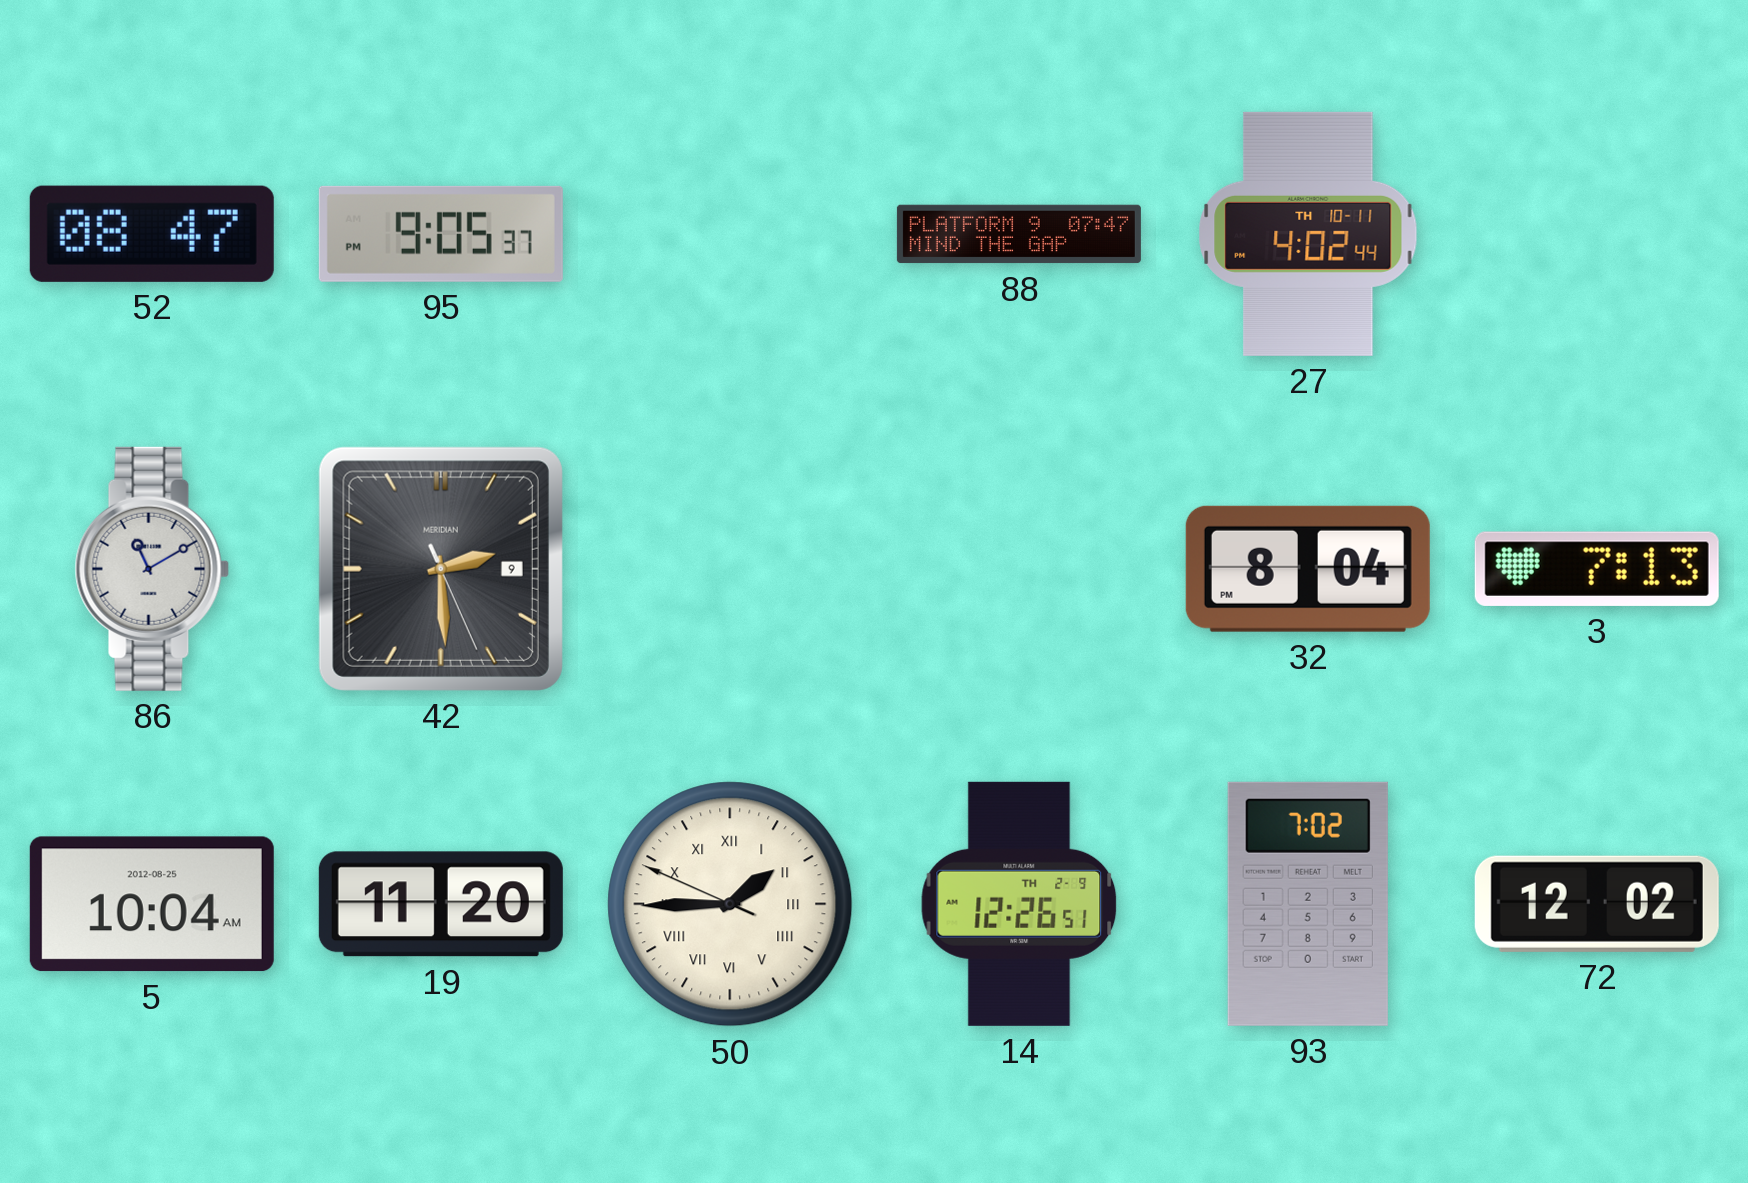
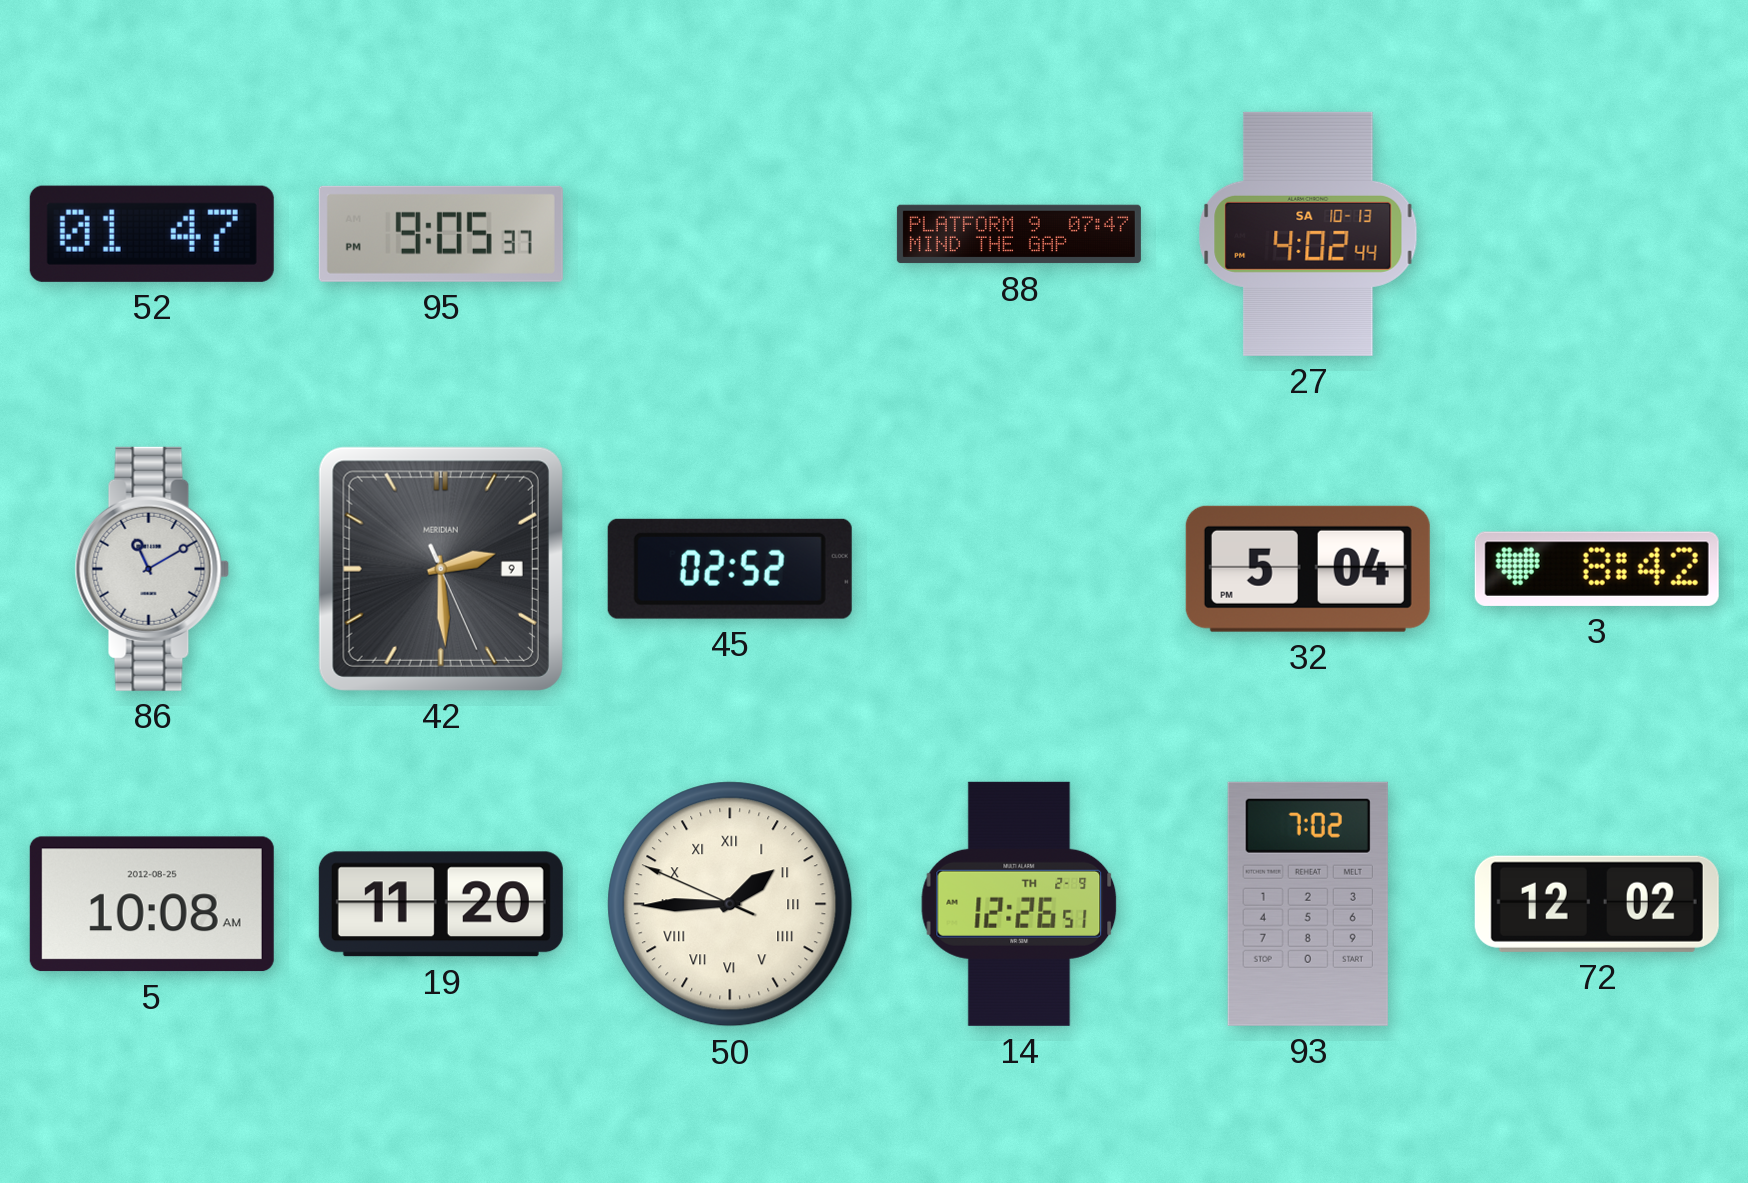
52: 08:47 -> 01:47 (152, 234)
27 date: TH 10-11 -> SA 10-13 (1308, 234)
45: none -> 02:52 (730, 569)
32: 8:04 -> 5:04 (1308, 569)
3: 7:13 -> 8:42 (1597, 569)
5: 10:04 -> 10:08 (152, 904)
